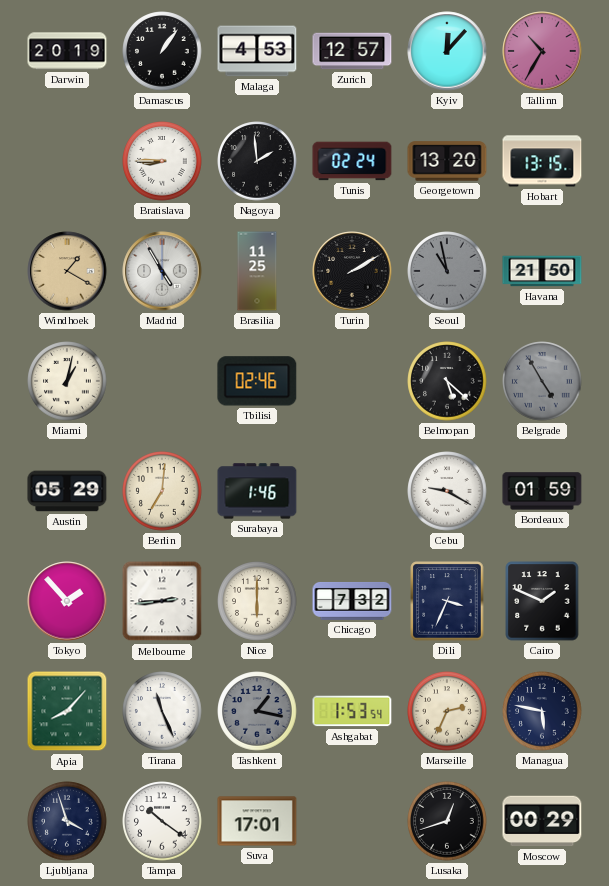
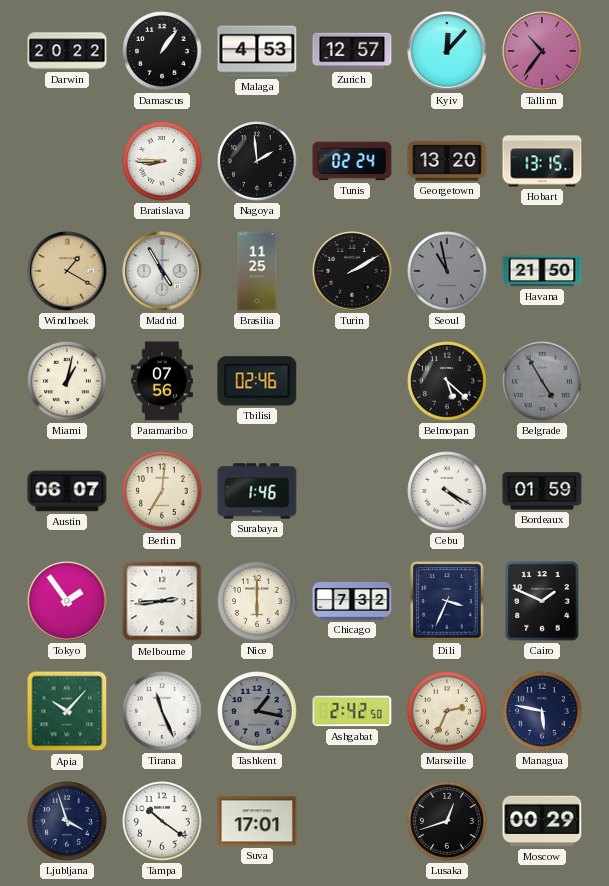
Darwin: 20:19 -> 20:22 (67, 51)
Tallinn: 10:35 -> 10:36 (542, 51)
Paramaribo: none -> 07:56 (162, 381)
Austin: 05:29 -> 06:07 (67, 491)
Cebu: 9:20 -> 4:20 (447, 491)
Tokyo: 1:53 -> 1:54 (67, 601)
Apia: 8:07 -> 10:07 (67, 711)
Ashgabat: 1:53 -> 2:42 (352, 711)
